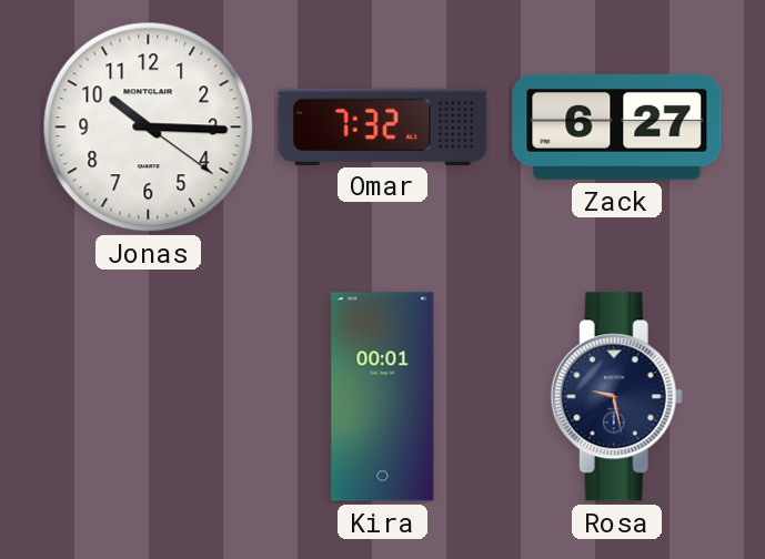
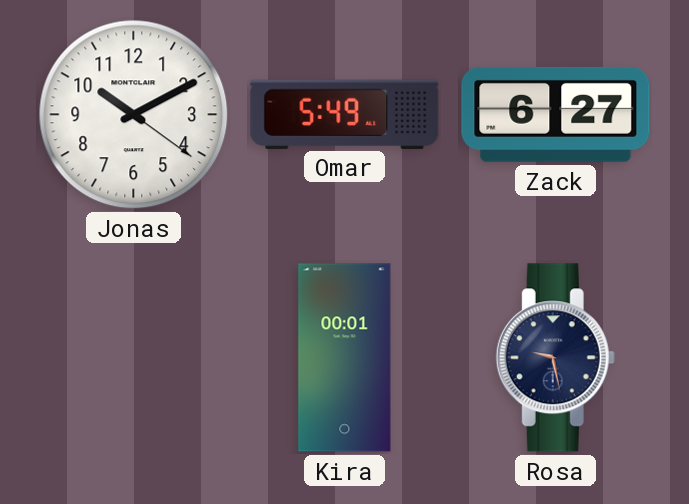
Jonas: 10:15 -> 10:10 (134, 115)
Omar: 7:32 -> 5:49 (345, 114)
